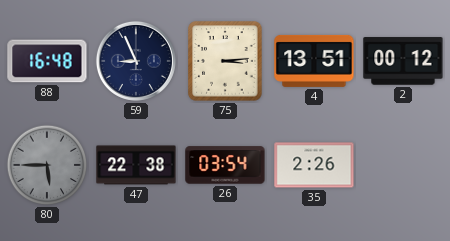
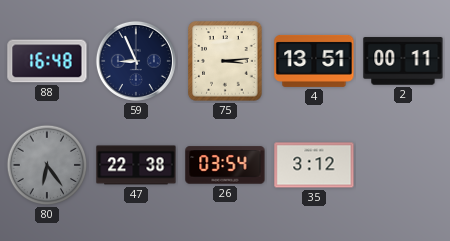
2: 00:12 -> 00:11 (403, 61)
80: 5:45 -> 6:24 (47, 165)
35: 2:26 -> 3:12 (314, 165)
